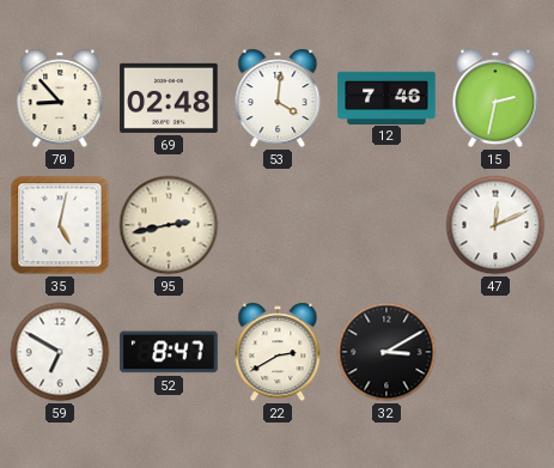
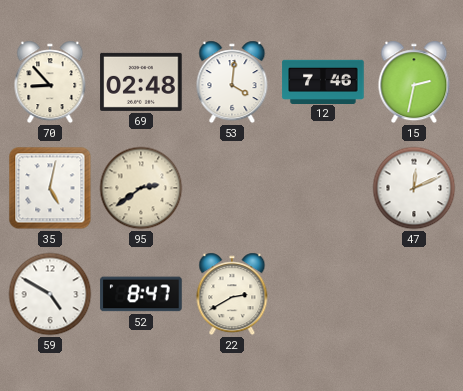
95: 2:43 -> 2:39 (141, 188)
59: 6:50 -> 4:50 (50, 294)
32: 3:10 -> none (386, 352)
